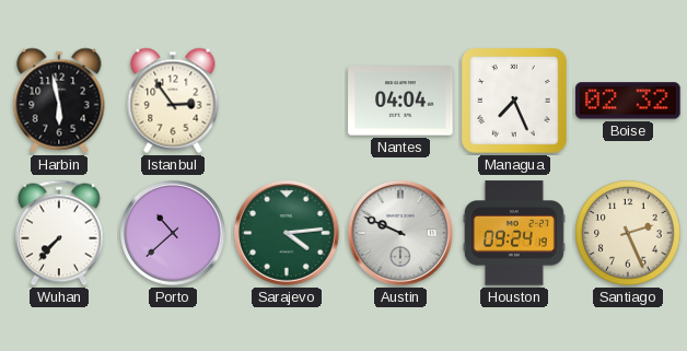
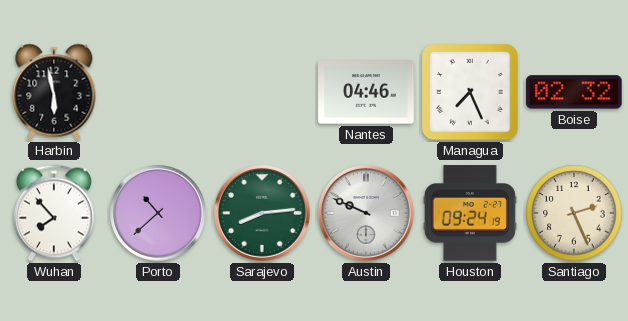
Istanbul: 2:54 -> none (173, 101)
Nantes: 04:04 -> 04:46 (366, 92)
Wuhan: 7:37 -> 7:53 (54, 213)
Sarajevo: 4:14 -> 8:14 (263, 214)
